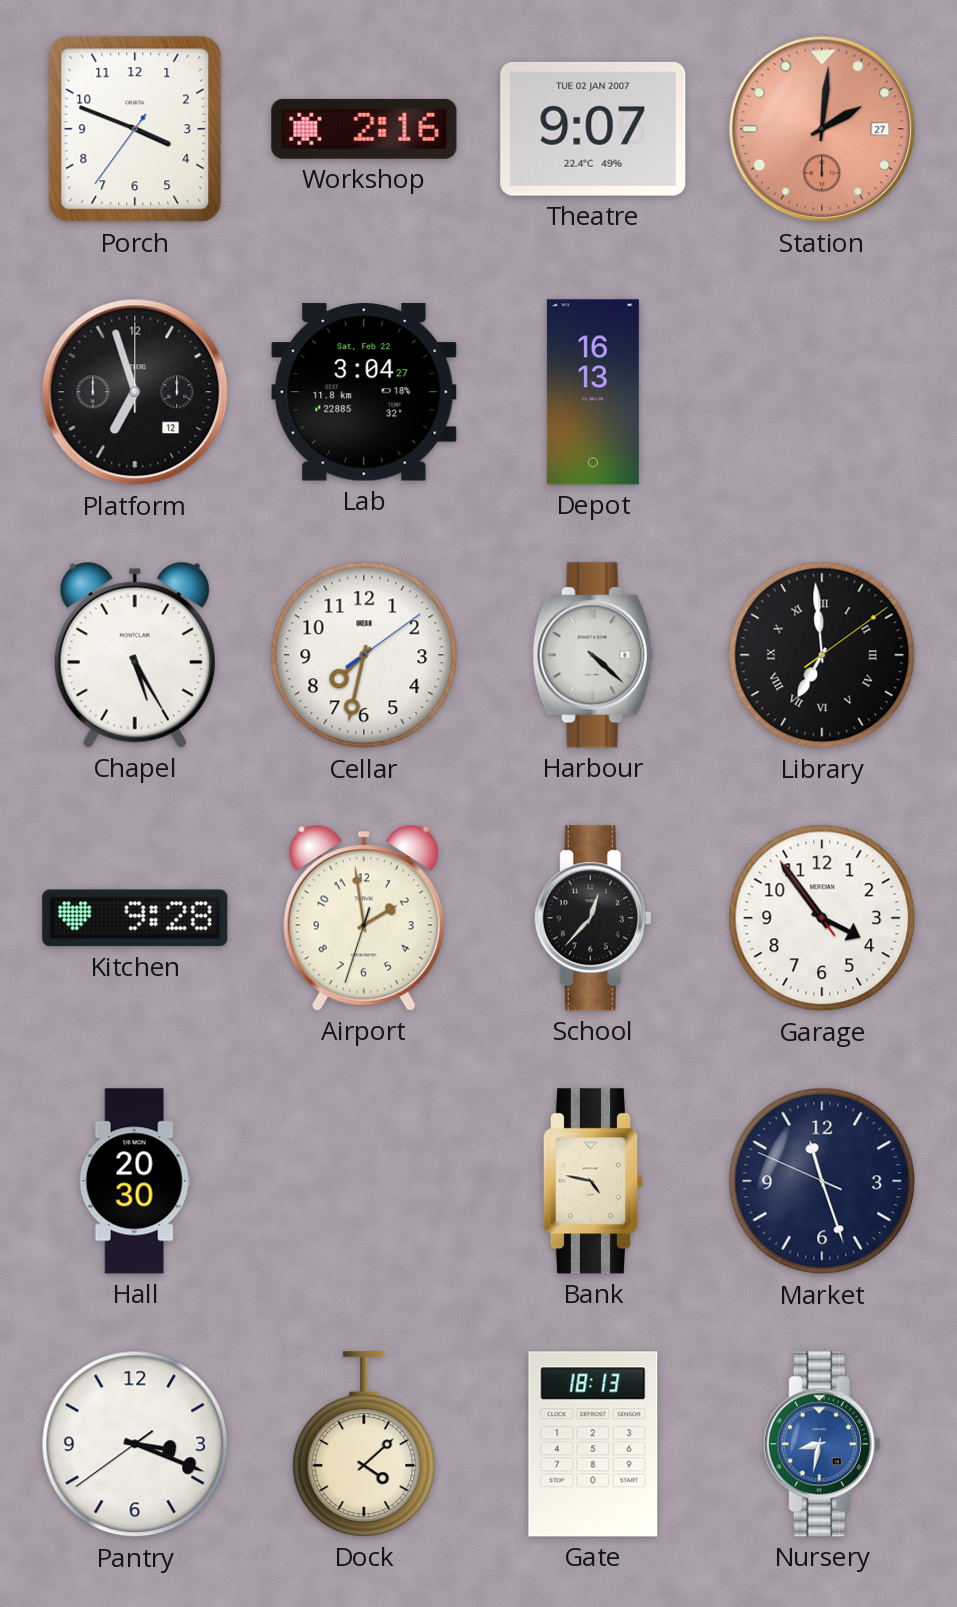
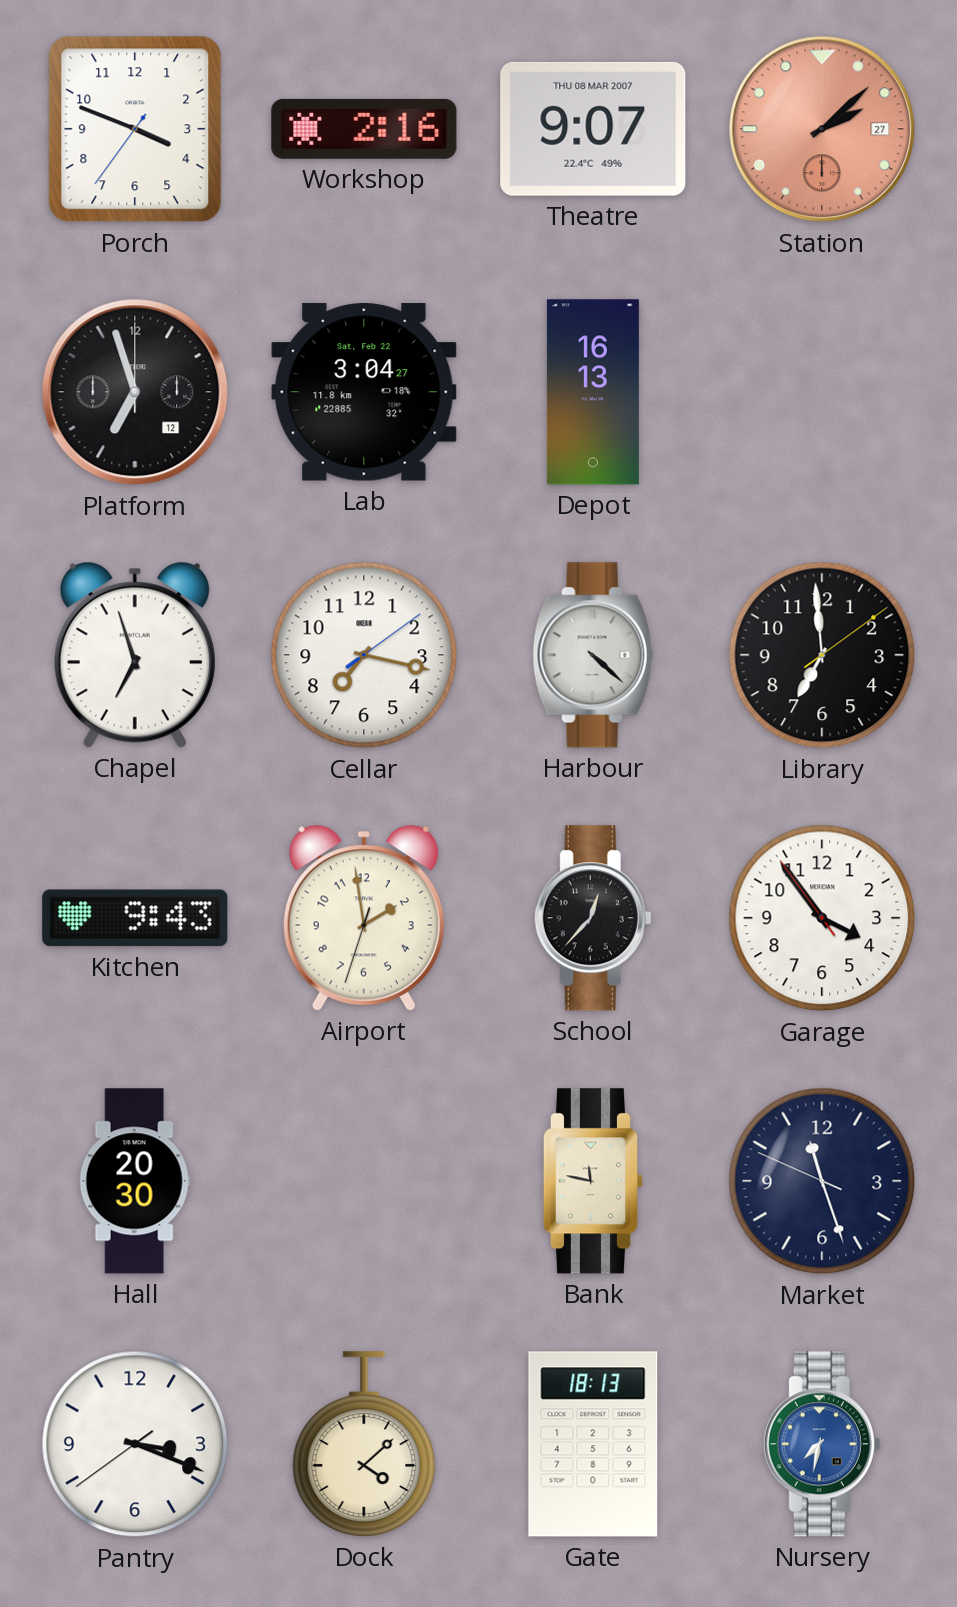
Theatre date: TUE 02 JAN 2007 -> THU 08 MAR 2007 (593, 129)
Station: 2:01 -> 2:08 (822, 129)
Chapel: 5:25 -> 6:57 (135, 655)
Cellar: 7:32 -> 7:17 (364, 655)
Library numerals: Roman -> Arabic (822, 655)
Kitchen: 9:28 -> 9:43 (135, 918)
Bank: 4:47 -> 11:47 (592, 1181)
Nursery: 8:32 -> 7:32 (822, 1444)
